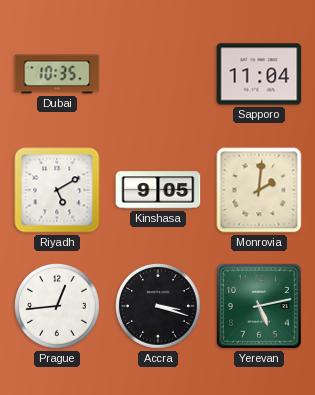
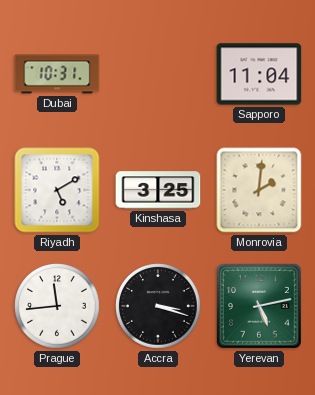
Dubai: 10:35 -> 10:31 (57, 74)
Kinshasa: 9:05 -> 3:25 (158, 190)
Prague: 12:44 -> 11:44 (57, 306)
